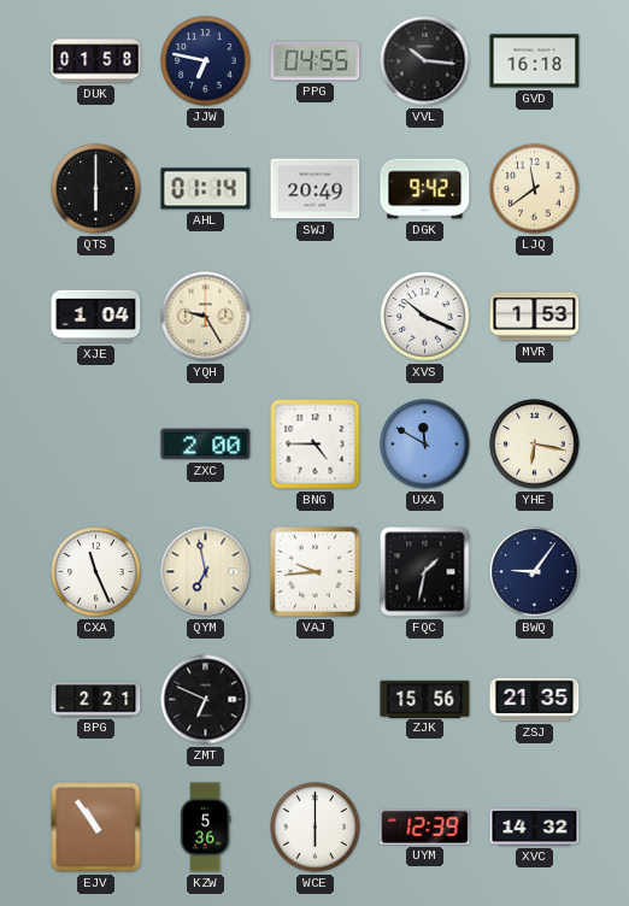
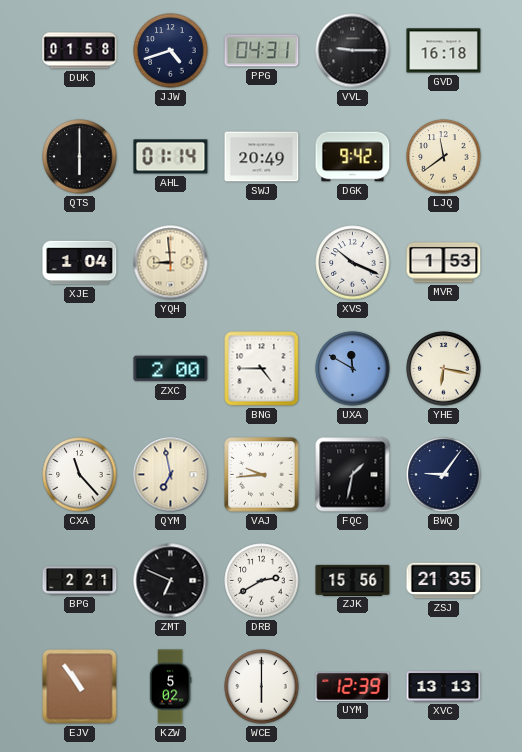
JJW: 6:47 -> 4:42 (171, 51)
PPG: 04:55 -> 04:31 (262, 51)
VVL: 10:16 -> 9:15 (353, 51)
YQH: 9:25 -> 8:59 (171, 263)
CXA: 11:26 -> 11:23 (80, 475)
DRB: none -> 2:40 (262, 581)
KZW: 5:36 -> 5:02 (170, 687)
XVC: 14:32 -> 13:13 (444, 687)
